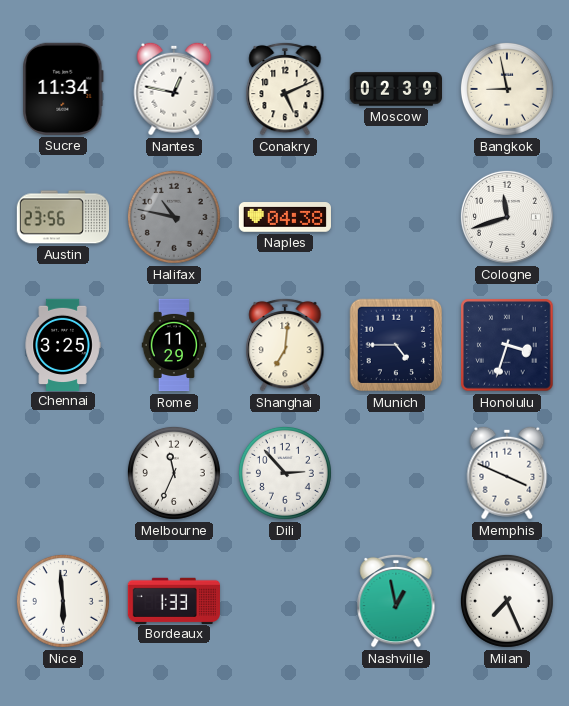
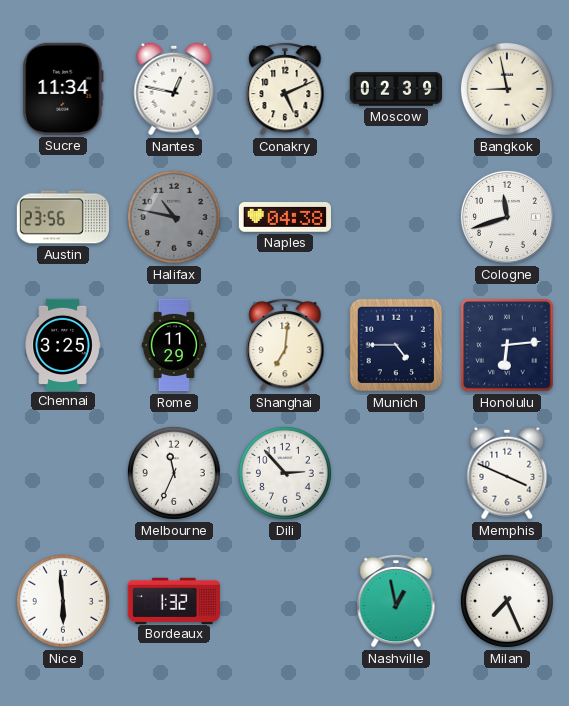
Honolulu: 3:33 -> 6:14 (507, 345)
Bordeaux: 1:33 -> 1:32 (173, 600)
